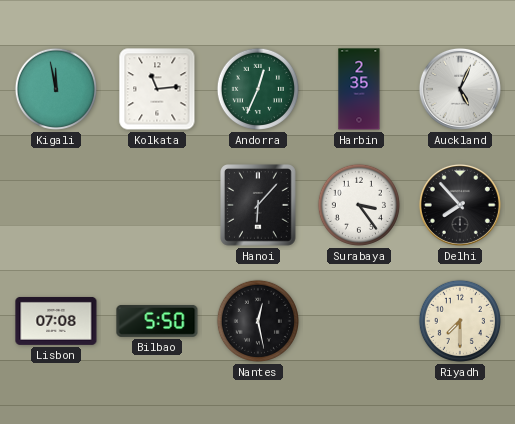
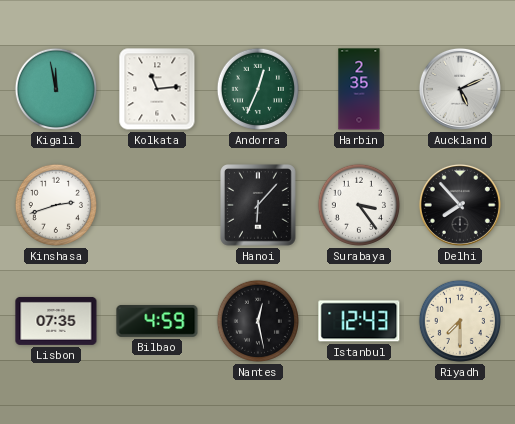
Auckland: 5:04 -> 5:11 (460, 89)
Kinshasa: none -> 2:42 (56, 205)
Lisbon: 07:08 -> 07:35 (56, 321)
Bilbao: 5:50 -> 4:59 (157, 321)
Istanbul: none -> 12:43 (359, 321)
